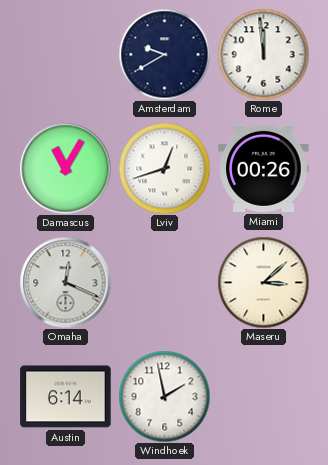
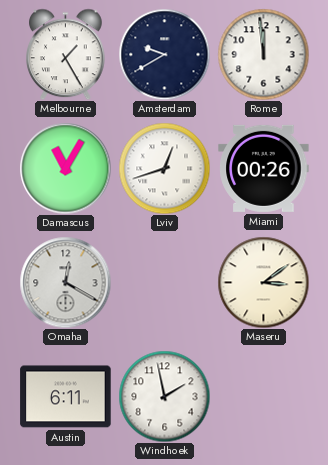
Melbourne: none -> 1:25 (66, 54)
Omaha: 12:19 -> 12:20 (65, 282)
Maseru: 3:08 -> 3:09 (263, 282)
Austin: 6:14 -> 6:11 (66, 397)
